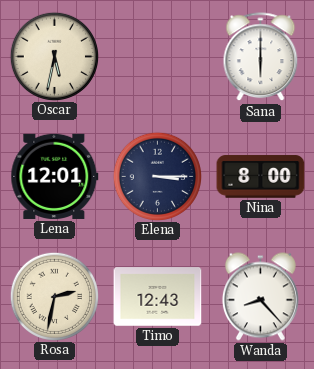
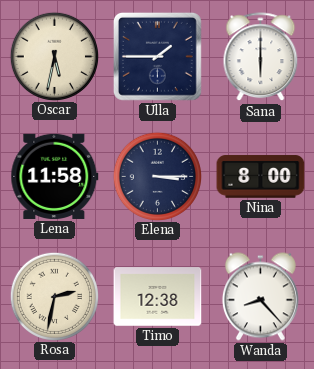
Ulla: none -> 1:45 (157, 56)
Lena: 12:01 -> 11:58 (55, 176)
Timo: 12:43 -> 12:38 (158, 297)
